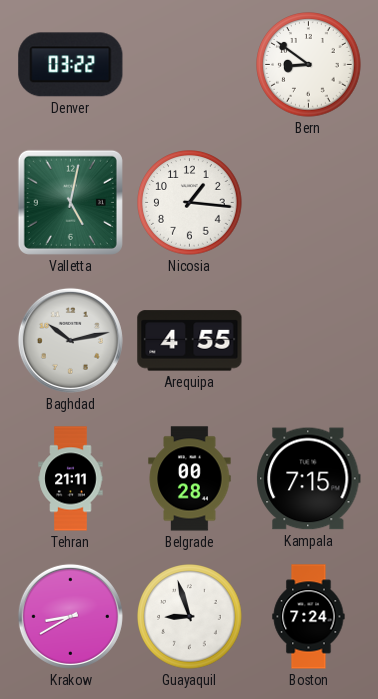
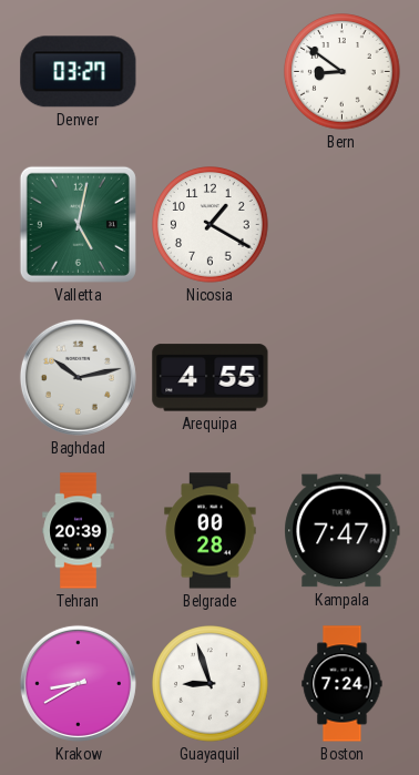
Denver: 03:22 -> 03:27 (79, 72)
Nicosia: 1:16 -> 1:20 (211, 225)
Tehran: 21:11 -> 20:39 (79, 531)
Kampala: 7:15 -> 7:47 (343, 531)
